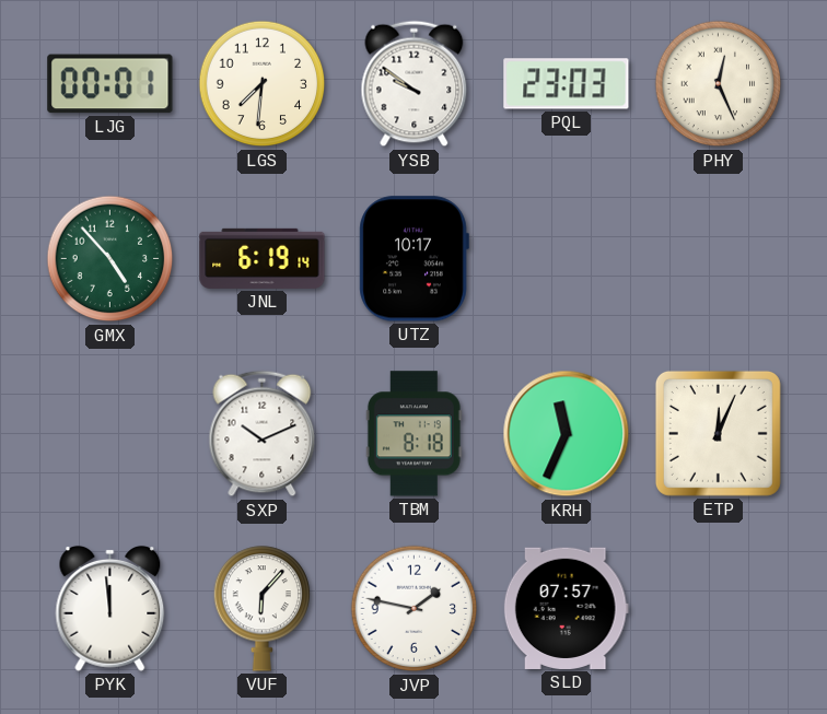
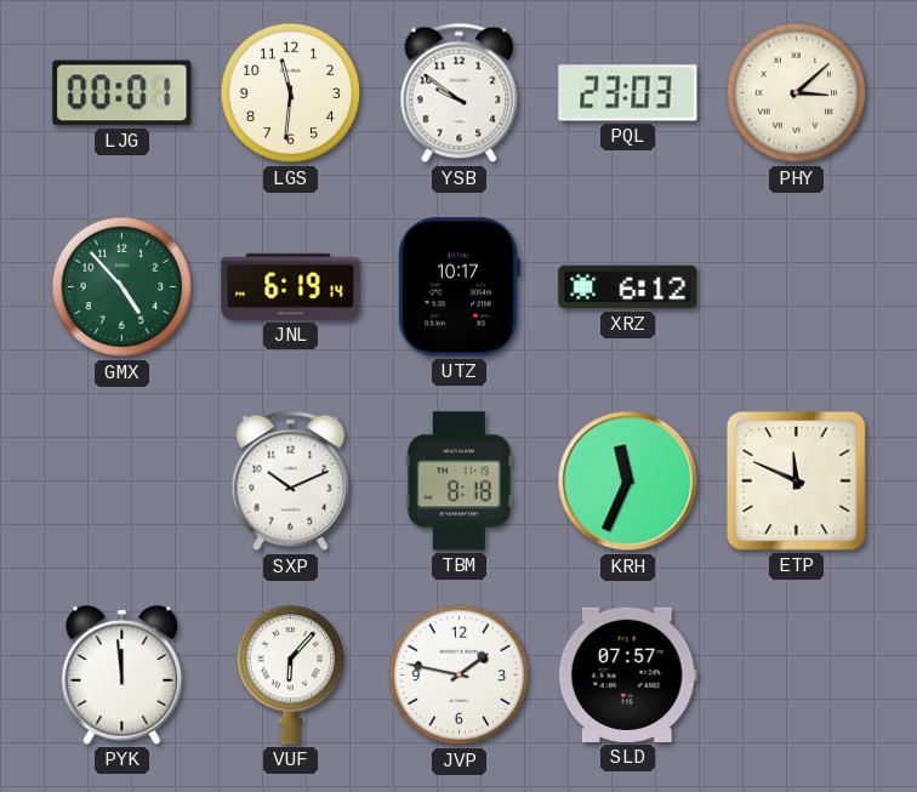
LGS: 7:31 -> 11:31 (291, 93)
PHY: 12:26 -> 3:08 (797, 93)
XRZ: none -> 6:12 (628, 287)
ETP: 12:04 -> 11:49 (796, 480)
